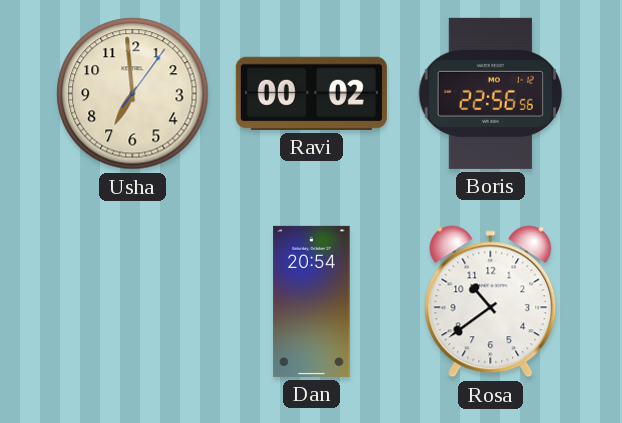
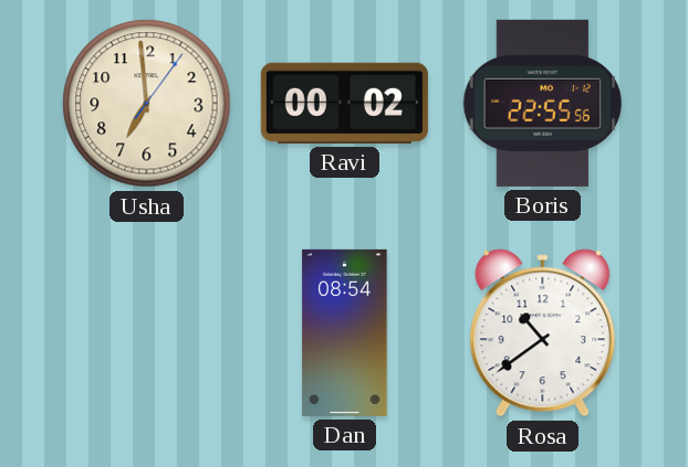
Boris: 22:56 -> 22:55 (543, 103)
Dan: 20:54 -> 08:54 (345, 332)
